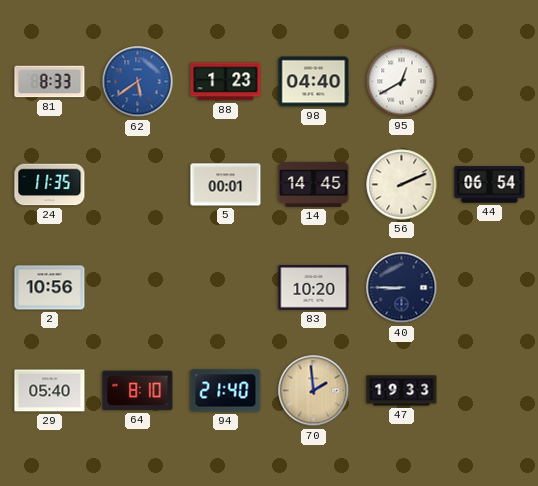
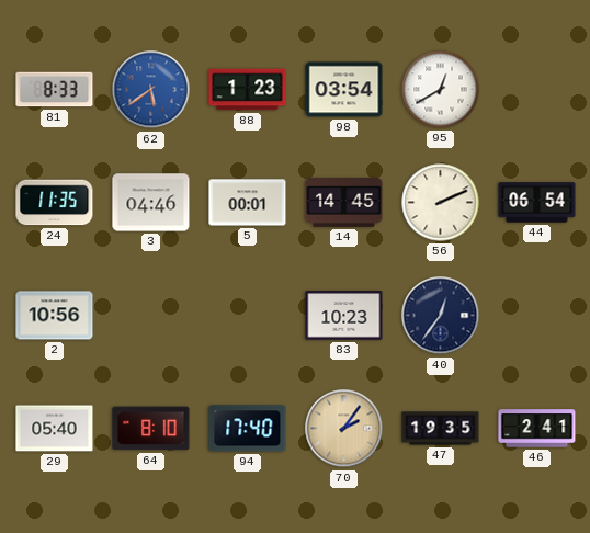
98: 04:40 -> 03:54 (344, 90)
3: none -> 04:46 (151, 203)
83: 10:20 -> 10:23 (344, 316)
40: 8:45 -> 12:36 (441, 316)
94: 21:40 -> 17:40 (248, 429)
70: 1:59 -> 2:06 (344, 429)
47: 19:33 -> 19:35 (441, 429)
46: none -> 2:41 (537, 429)
